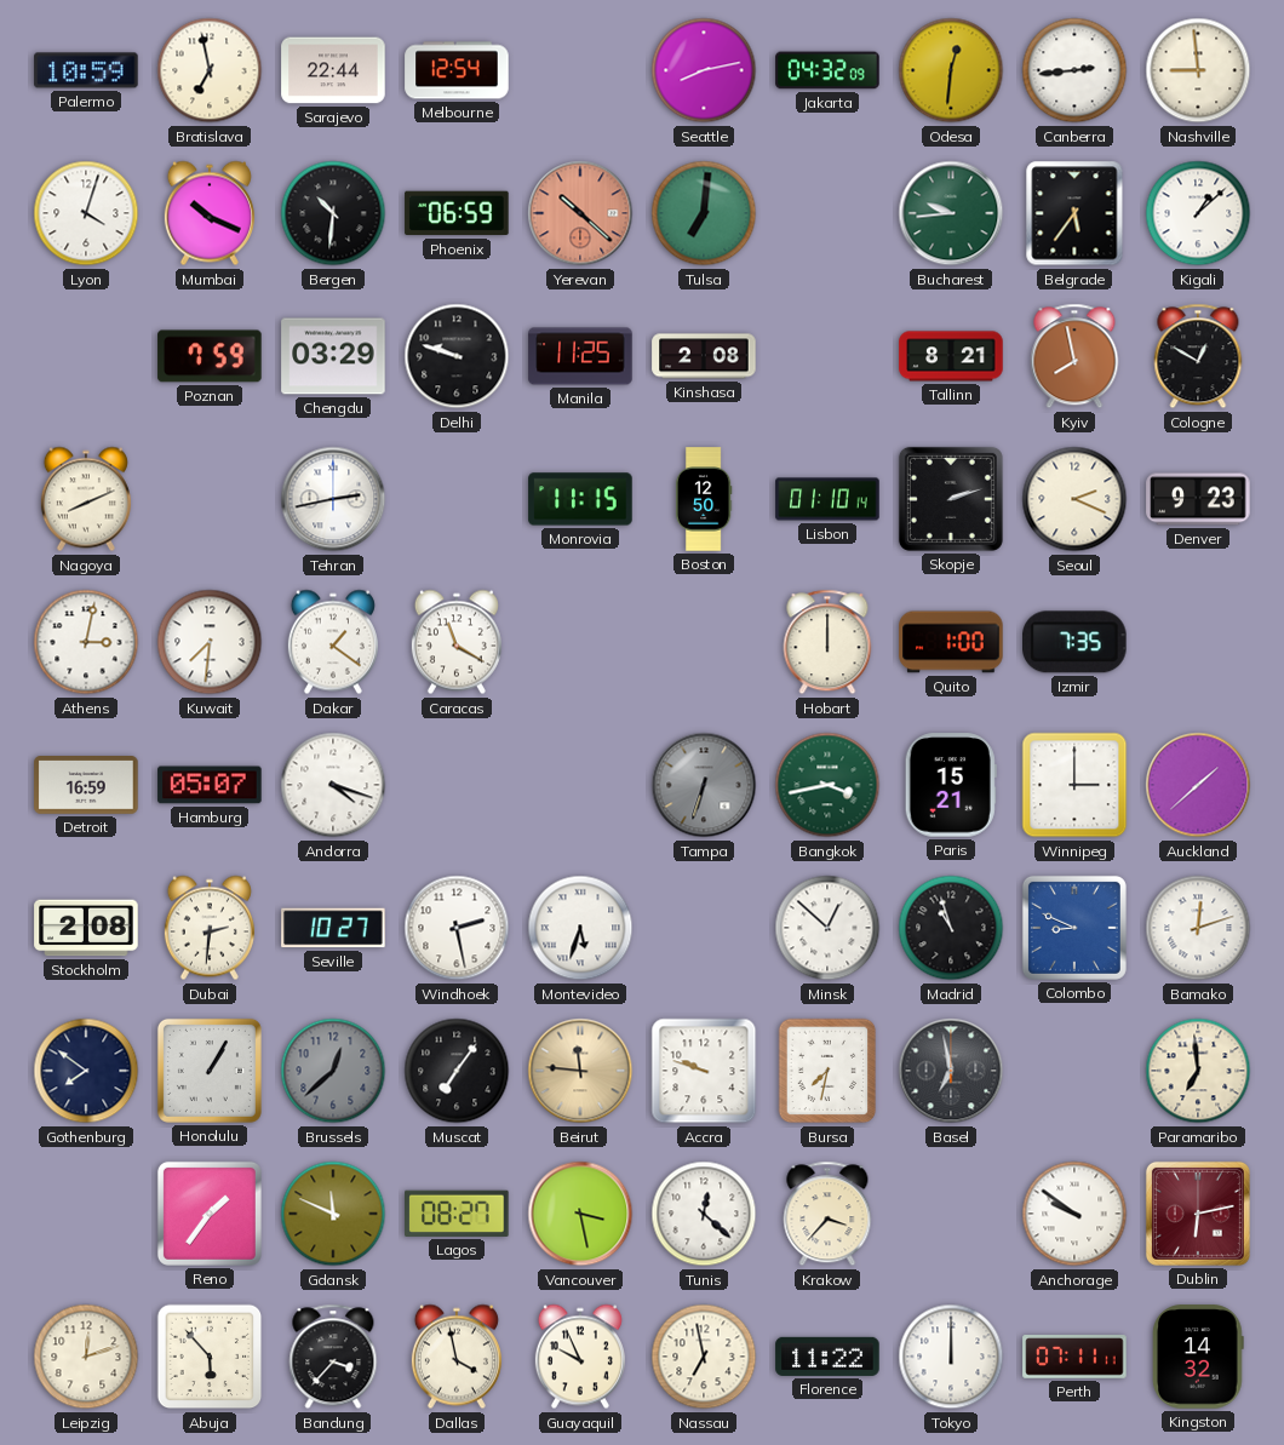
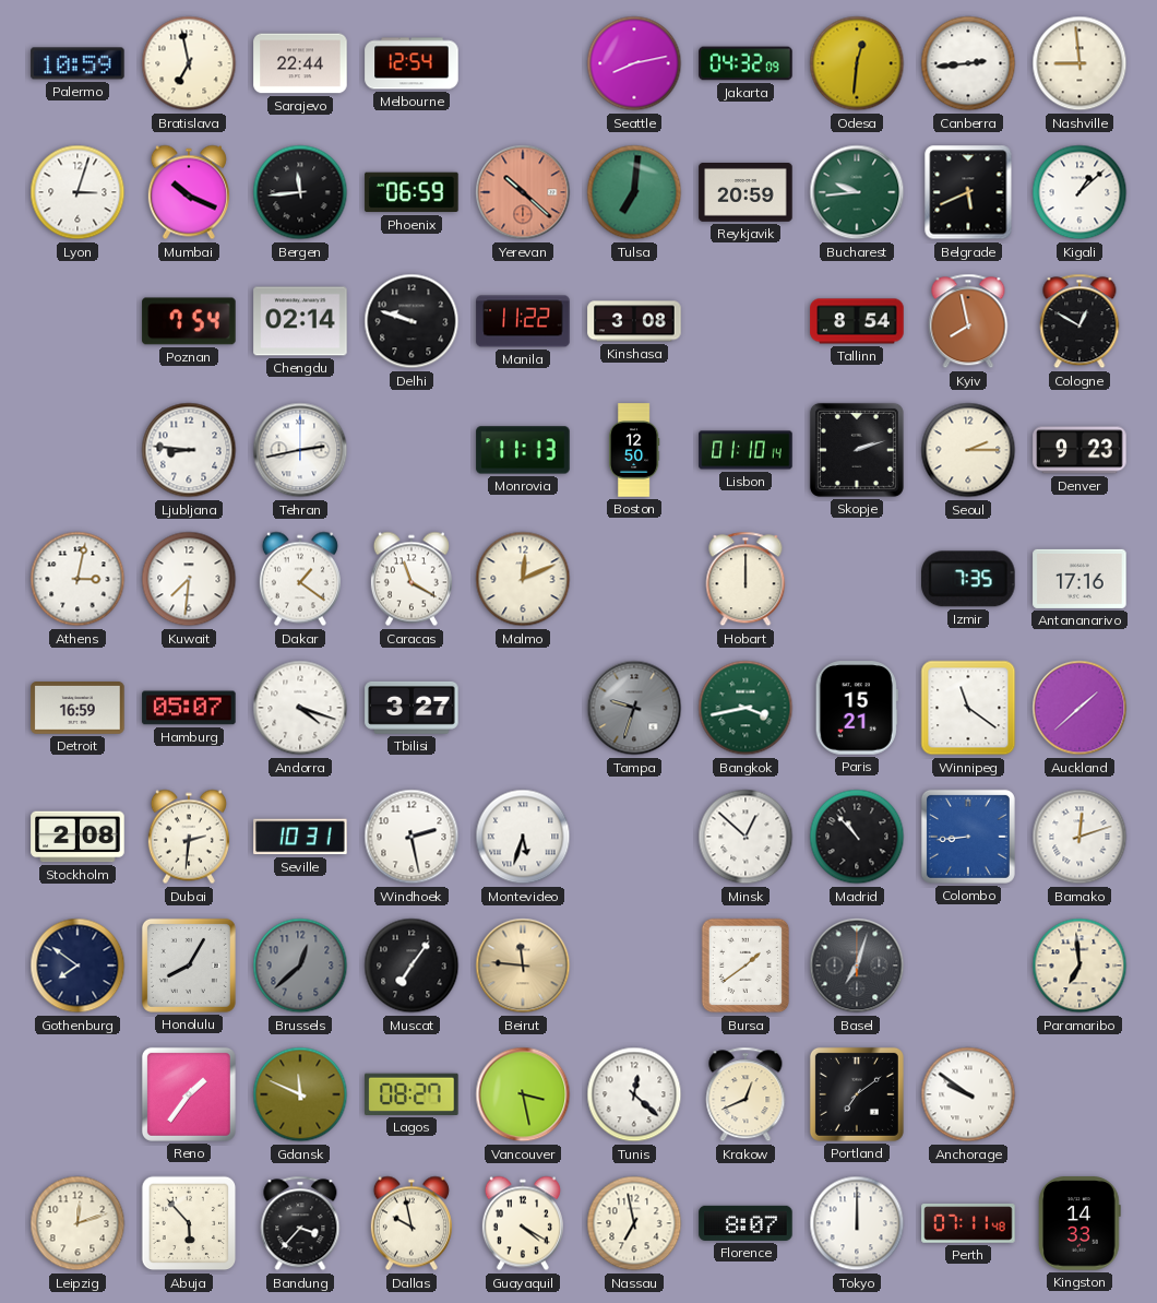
Lyon: 4:03 -> 3:03 (77, 192)
Bergen: 10:31 -> 11:44 (300, 192)
Reykjavik: none -> 20:59 (746, 193)
Belgrade: 5:36 -> 5:41 (968, 192)
Poznan: 7:59 -> 7:54 (189, 321)
Chengdu: 03:29 -> 02:14 (300, 321)
Manila: 11:25 -> 11:22 (523, 321)
Kinshasa: 2:08 -> 3:08 (634, 321)
Tallinn: 8:21 -> 8:54 (857, 321)
Nagoya: 8:11 -> none (86, 499)
Ljubljana: none -> 8:46 (189, 450)
Monrovia: 11:15 -> 11:13 (523, 450)
Seoul: 2:19 -> 2:15 (968, 450)
Malmo: none -> 12:11 (523, 579)
Quito: 1:00 -> none (951, 642)
Antananarivo: none -> 17:16 (1080, 579)
Tbilisi: none -> 3:27 (411, 708)
Tampa: 6:33 -> 9:33 (634, 708)
Winnipeg: 3:00 -> 11:21 (968, 708)
Seville: 10:27 -> 10:31 (300, 837)
Madrid: 10:57 -> 10:53 (857, 837)
Colombo: 8:49 -> 8:44 (968, 837)
Honolulu: 1:05 -> 8:05 (189, 966)
Accra: 9:48 -> none (704, 1071)
Bursa: 7:32 -> 1:39 (746, 966)
Basel: 6:58 -> 7:03 (857, 966)
Krakow: 3:37 -> 12:41 (746, 1094)
Portland: none -> 7:09 (857, 1094)
Dublin: 6:13 -> none (1198, 1214)
Dallas: 3:58 -> 9:58 (411, 1223)
Guayaquil: 9:56 -> 4:20 (523, 1223)
Florence: 11:22 -> 8:07 (746, 1223)
Perth: 07:11:11 -> 07:11:48 (968, 1223)
Kingston: 14:32 -> 14:33 (1080, 1223)
